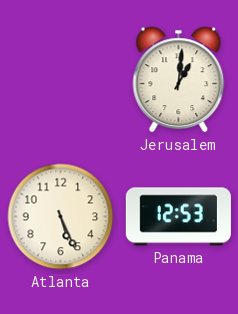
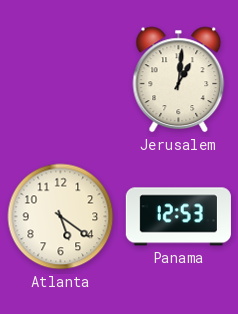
Atlanta: 5:26 -> 5:21 (61, 217)
